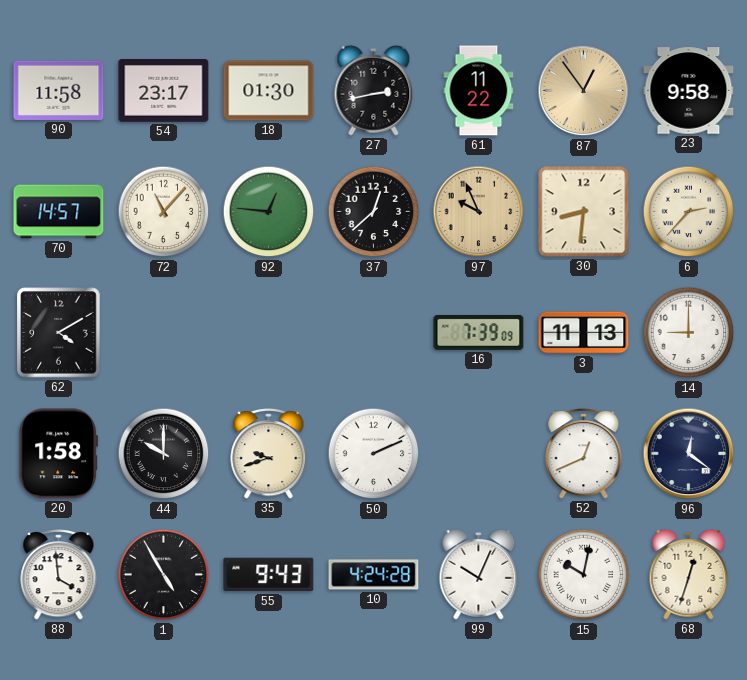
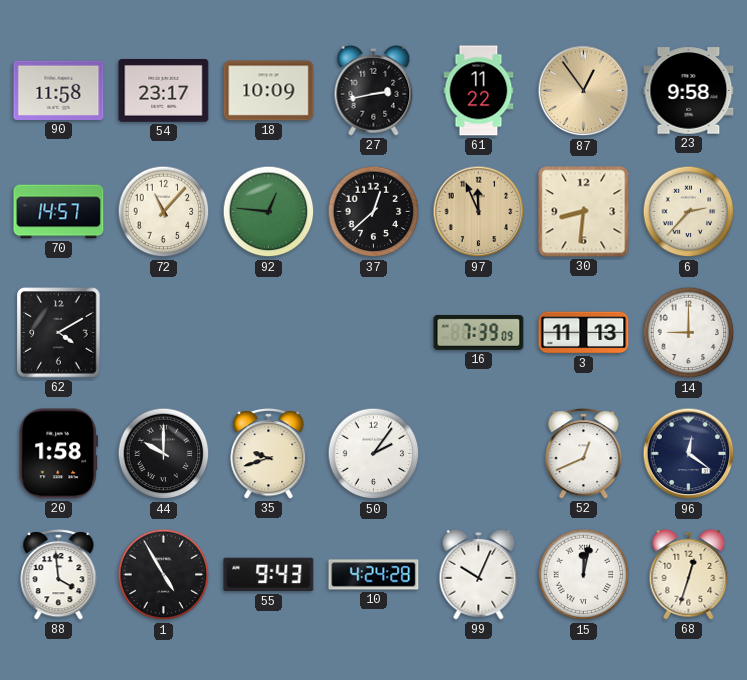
18: 01:30 -> 10:09 (269, 91)
97: 9:56 -> 11:56 (479, 212)
50: 2:11 -> 2:06 (374, 454)
15: 10:02 -> 12:02 (584, 575)
